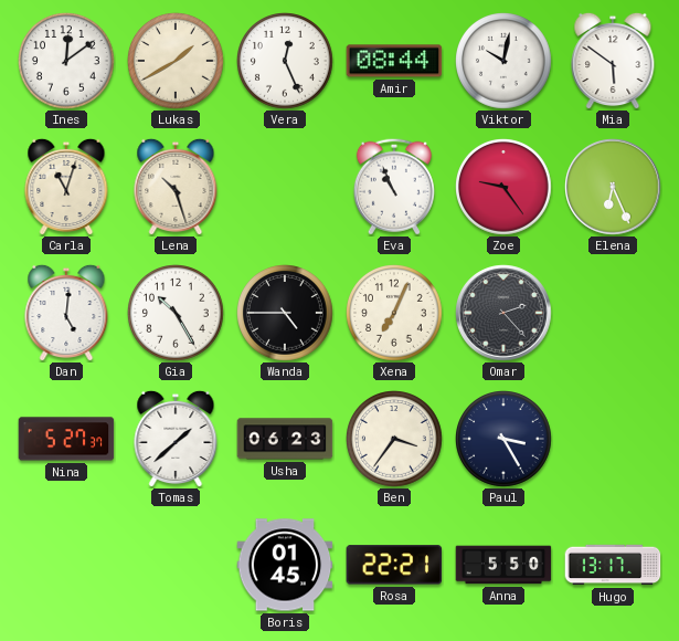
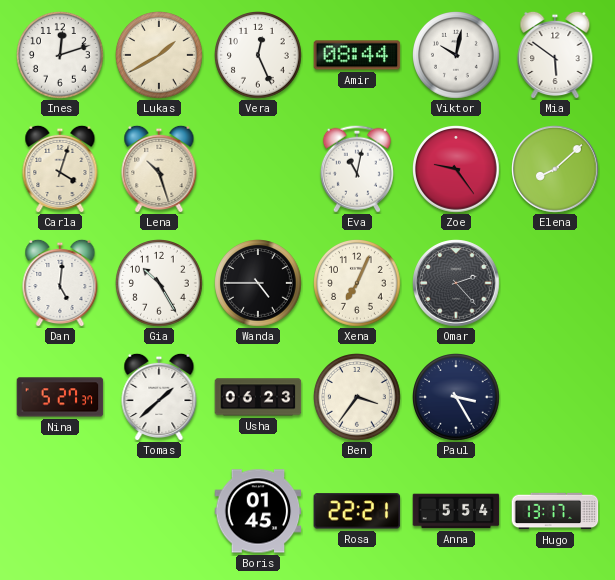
Ines: 12:09 -> 12:12 (61, 56)
Carla: 11:03 -> 4:03 (60, 169)
Eva: 10:56 -> 11:02 (357, 169)
Elena: 6:26 -> 8:08 (555, 169)
Anna: 5:50 -> 5:54 (456, 511)
